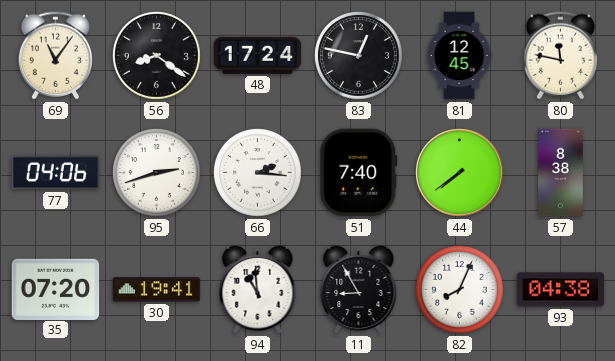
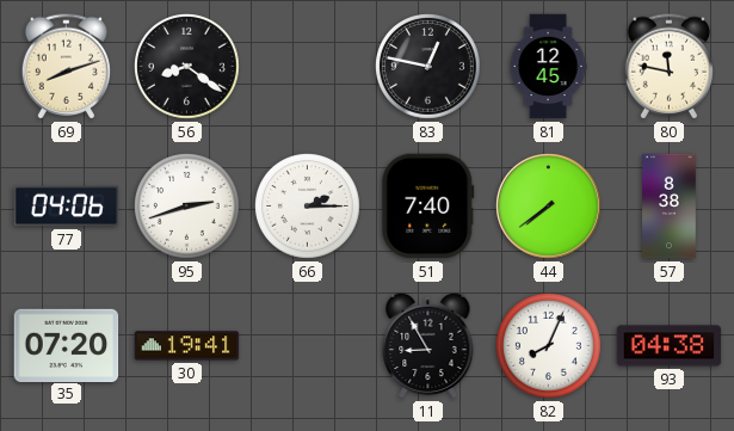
69: 11:06 -> 8:12 (66, 67)
48: 17:24 -> none (258, 56)
66: 2:16 -> 2:15 (308, 207)
94: 10:59 -> none (258, 289)
